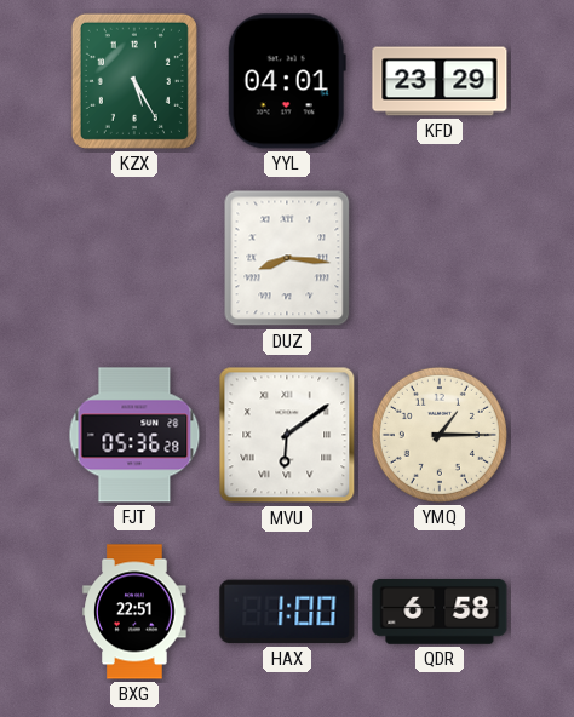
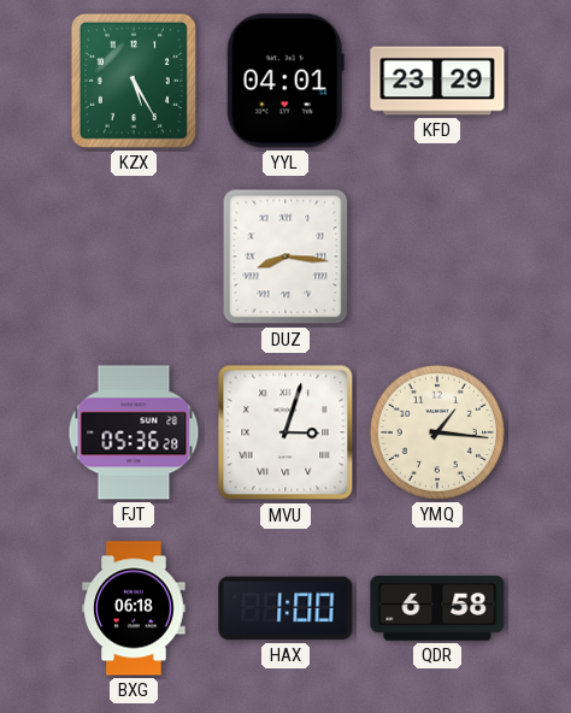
MVU: 6:09 -> 3:03 (285, 432)
YMQ: 1:15 -> 1:16 (437, 432)
BXG: 22:51 -> 06:18 (134, 608)
